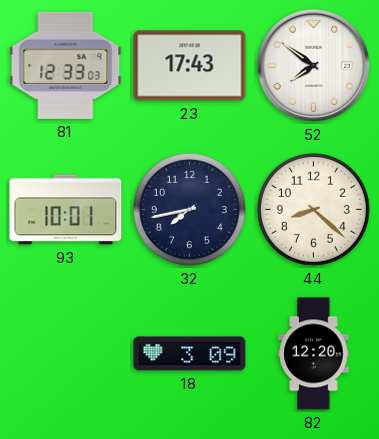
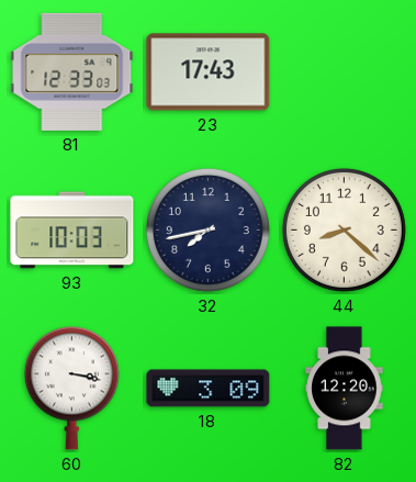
52: 7:51 -> none (314, 66)
93: 10:01 -> 10:03 (72, 231)
60: none -> 3:17 (71, 388)
